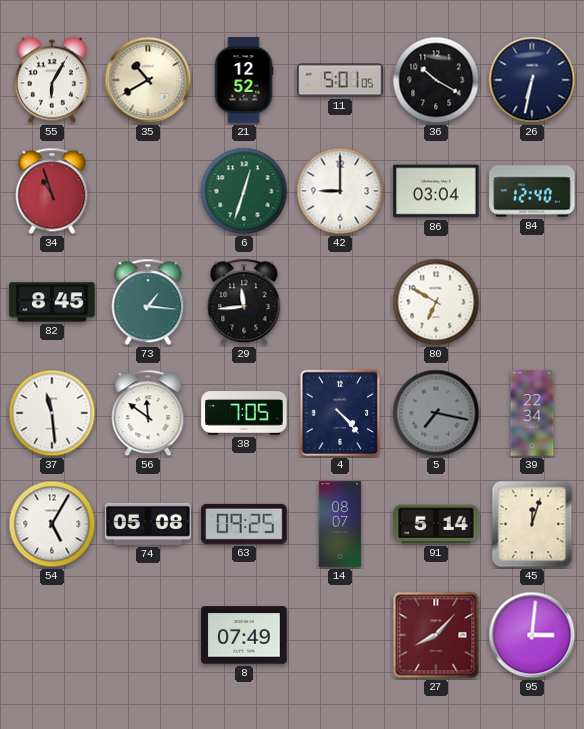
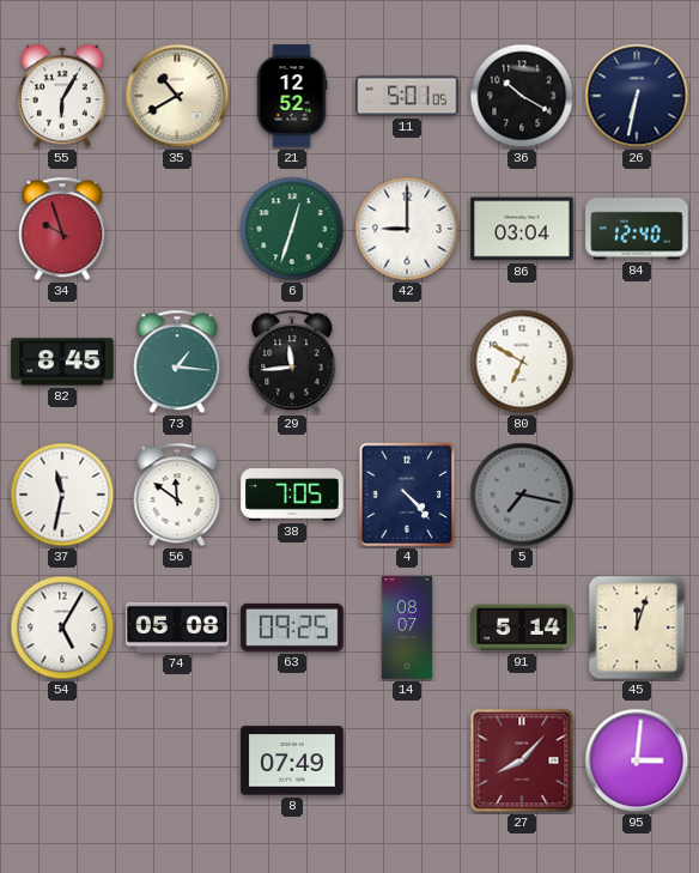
34: 10:57 -> 9:57 (62, 229)
37: 11:29 -> 11:32 (62, 495)
39: 22:34 -> none (532, 413)
